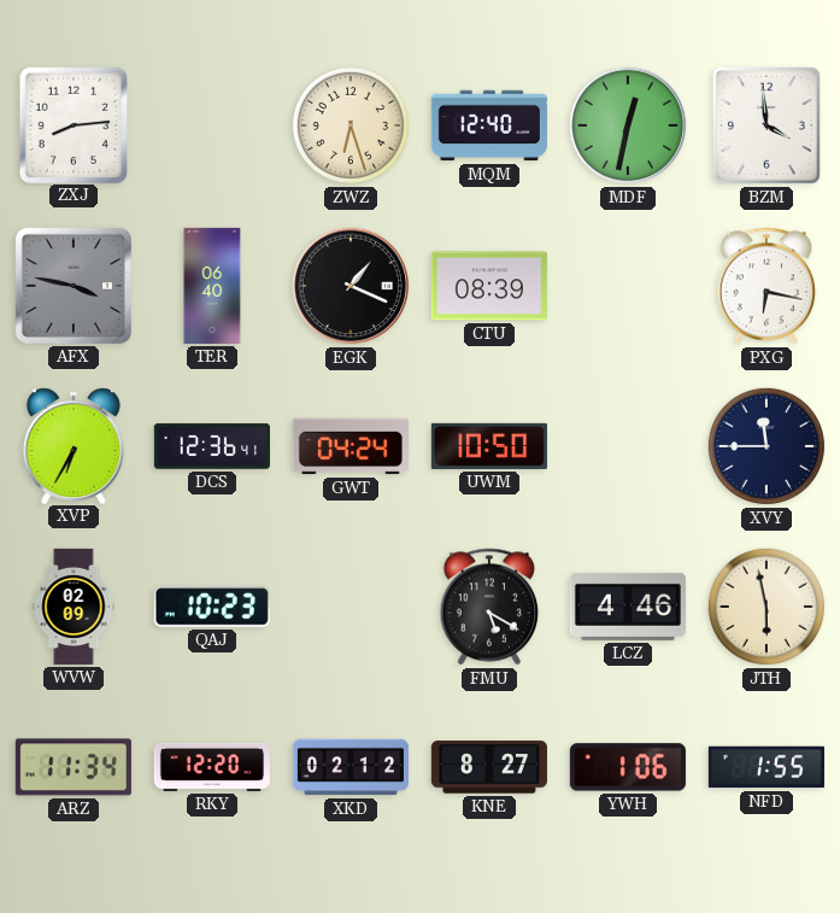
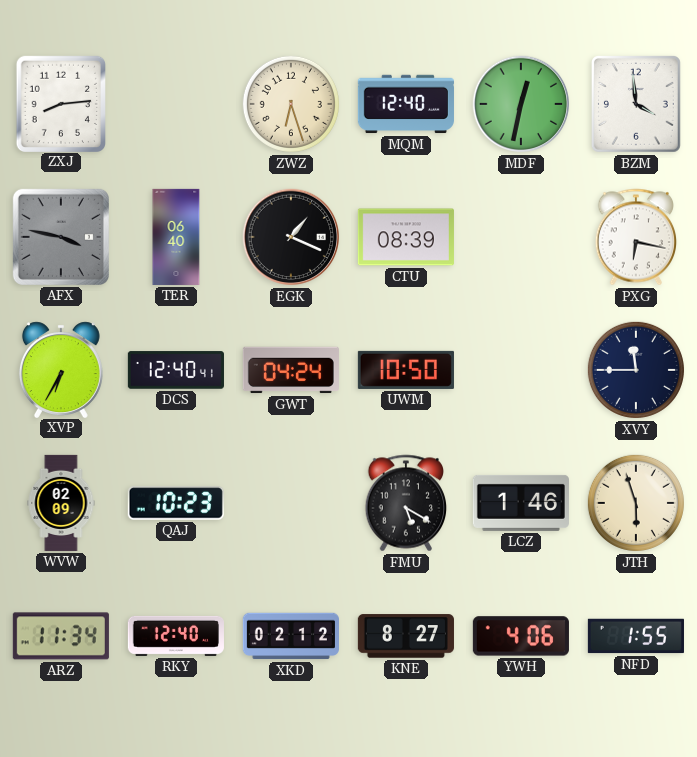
DCS: 12:36 -> 12:40 (176, 370)
LCZ: 4:46 -> 1:46 (521, 503)
JTH: 5:58 -> 5:57 (636, 503)
RKY: 12:20 -> 12:40 (176, 636)
YWH: 1:06 -> 4:06 (521, 636)
